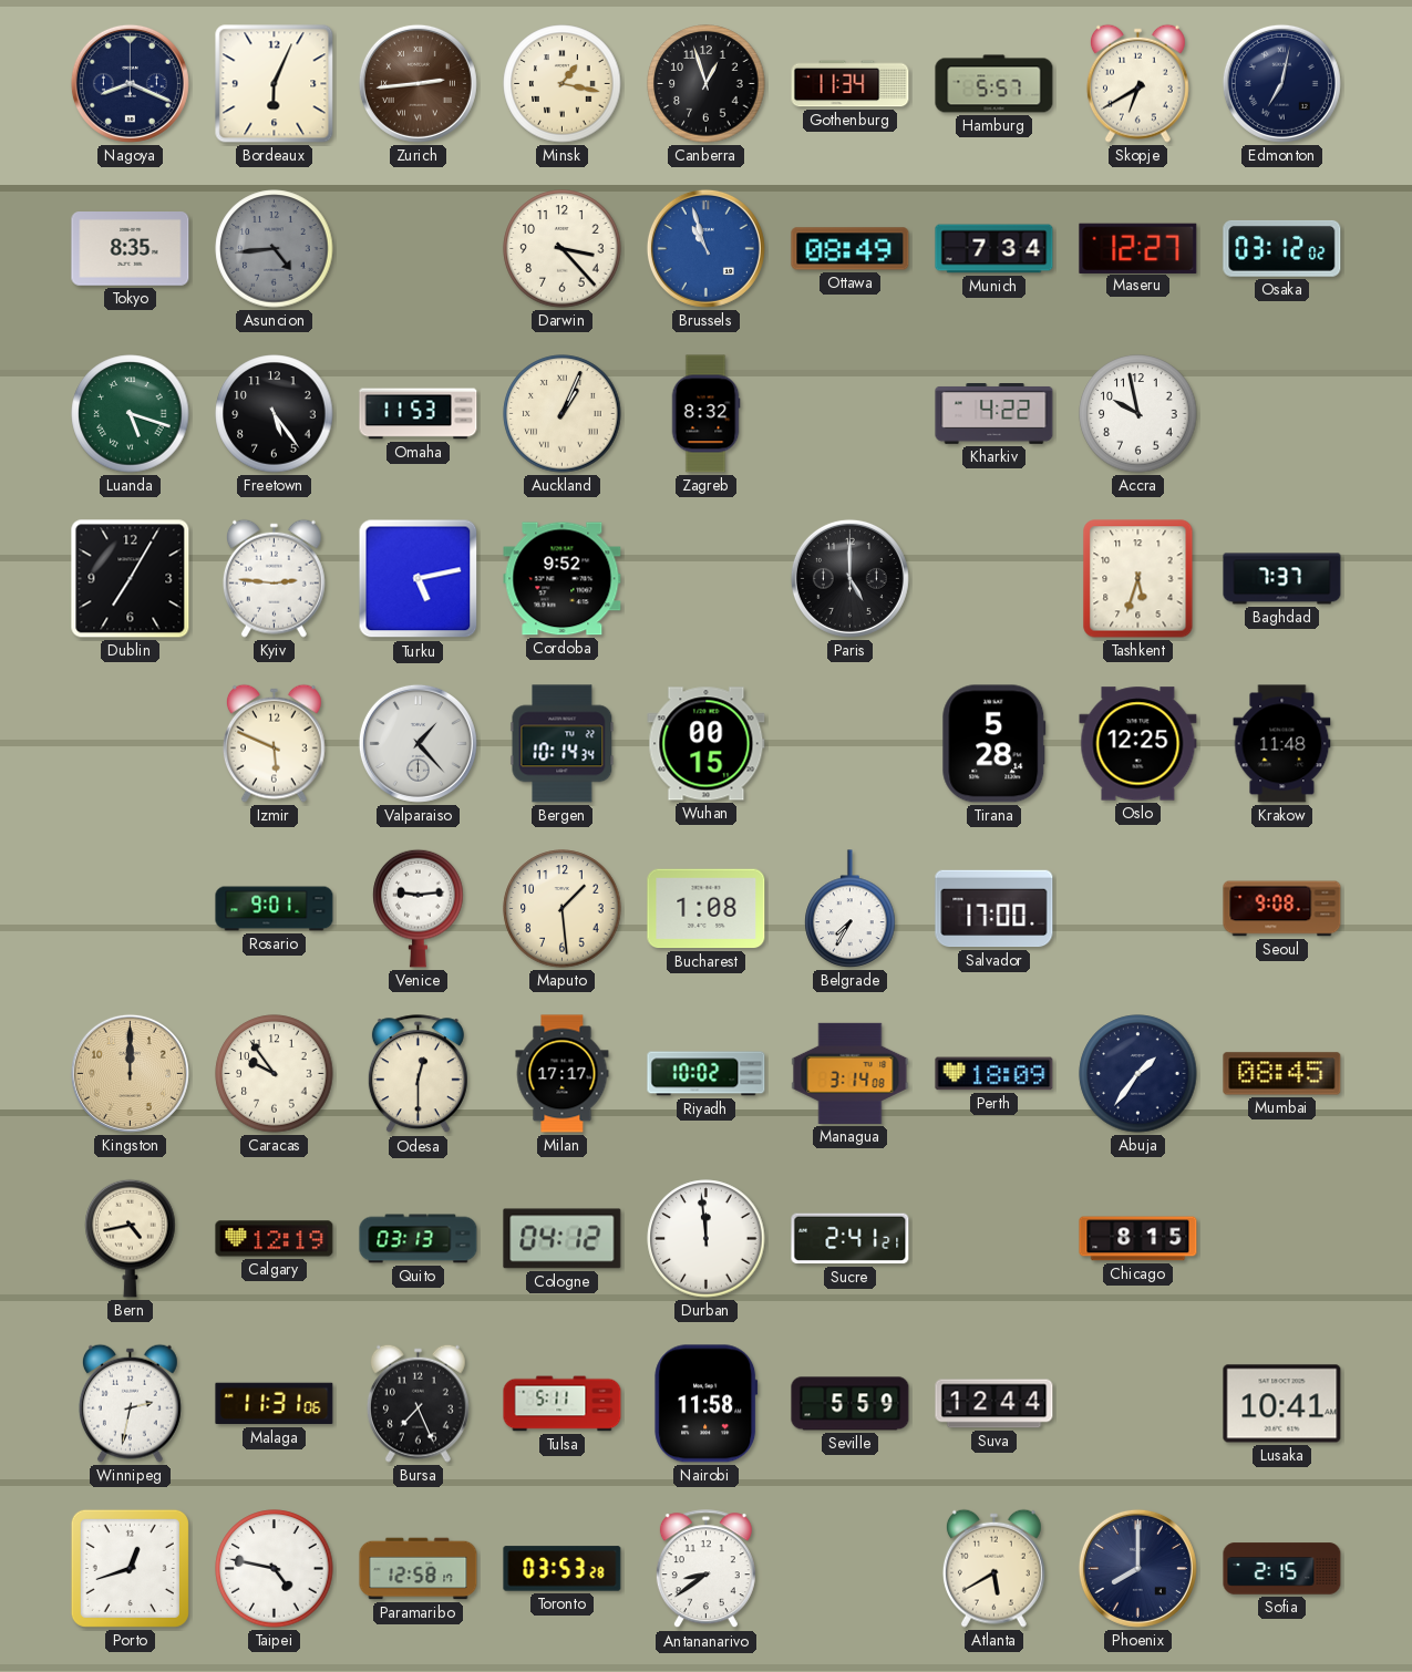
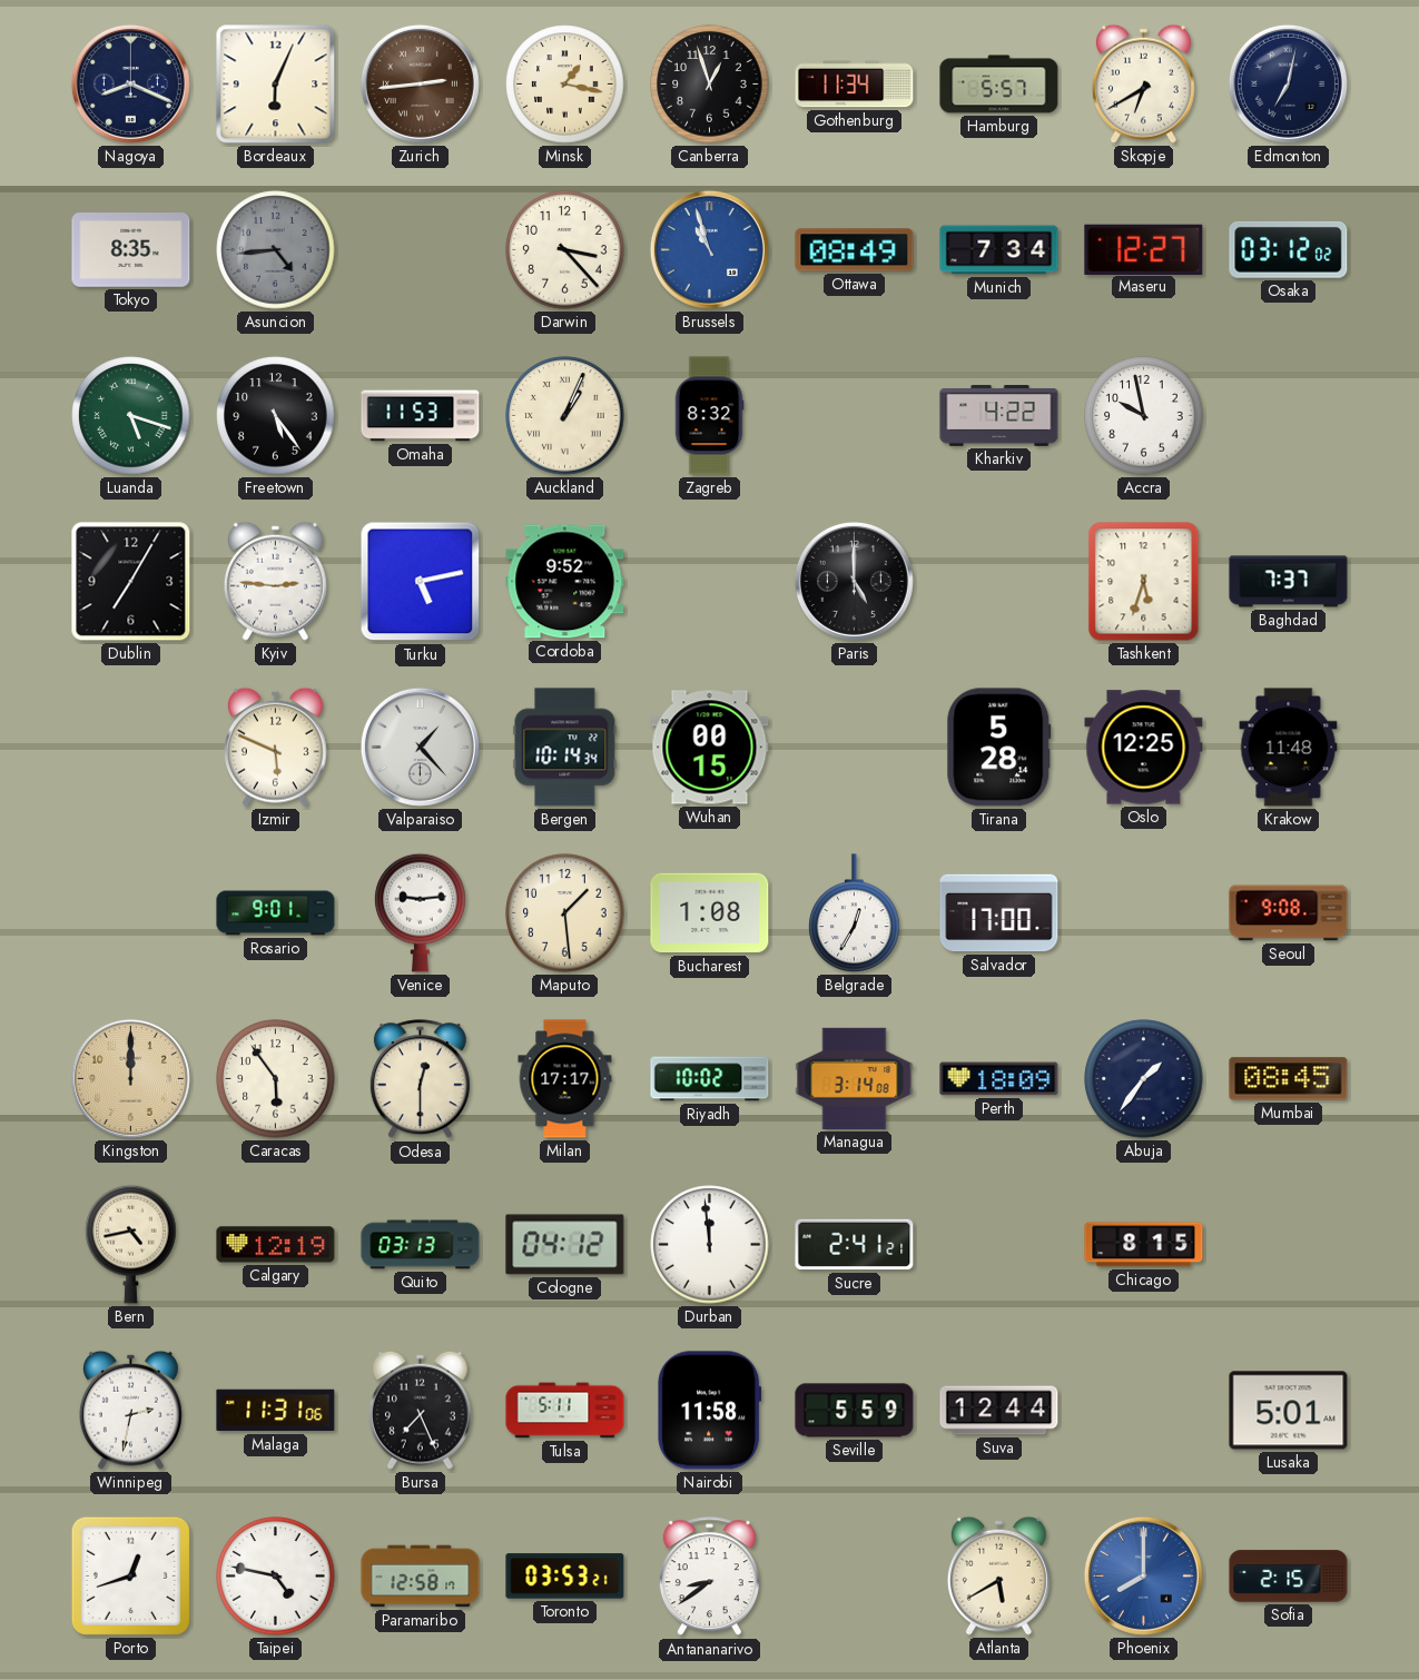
Belgrade: 7:35 -> 12:35 (855, 913)
Caracas: 9:54 -> 5:54 (276, 1079)
Lusaka: 10:41 -> 5:01 (1289, 1411)
Toronto: 03:53:28 -> 03:53:21 (565, 1577)
Phoenix dial: navy -> blue (1143, 1575)
